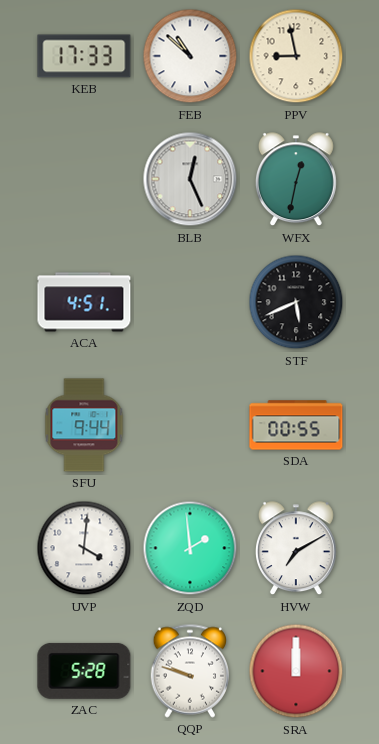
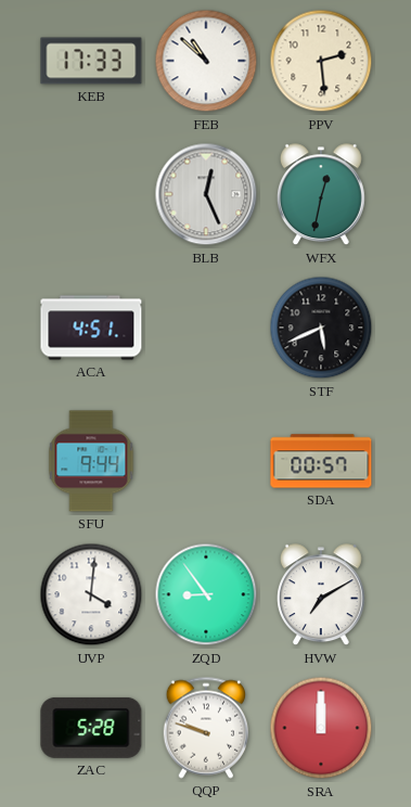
PPV: 8:58 -> 2:29 (321, 61)
SDA: 00:55 -> 00:57 (321, 461)
ZQD: 1:59 -> 8:54 (206, 594)
